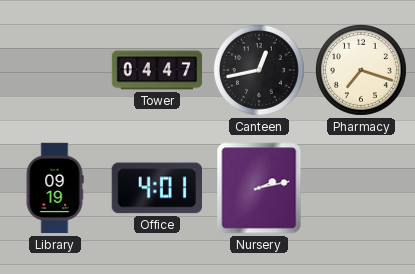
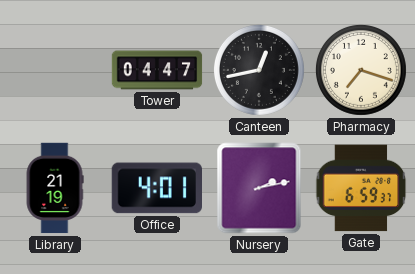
Library: 09:19 -> 21:19 (55, 188)
Gate: none -> 6:59 (361, 188)
